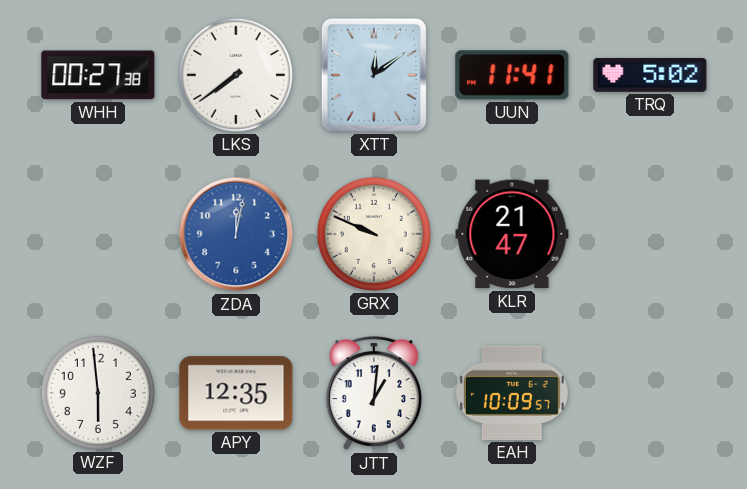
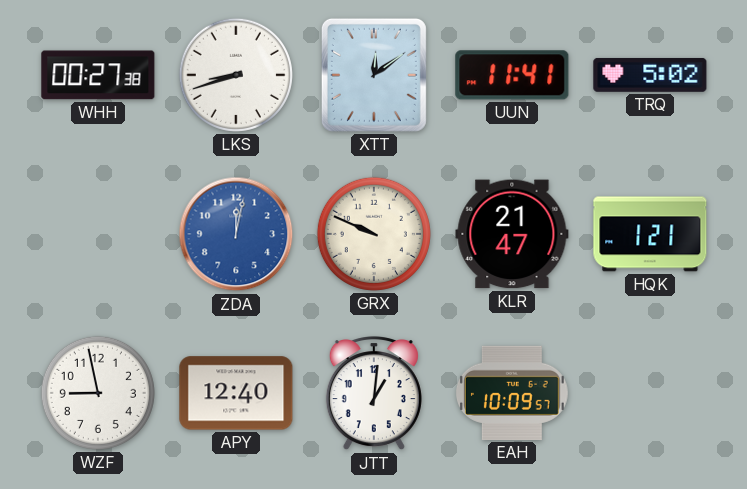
LKS: 7:39 -> 8:42 (236, 75)
HQK: none -> 1:21 (650, 234)
WZF: 5:59 -> 8:58 (98, 393)
APY: 12:35 -> 12:40 (236, 393)
